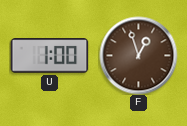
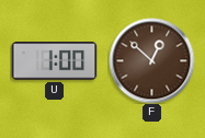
F: 12:57 -> 12:52 (151, 60)
